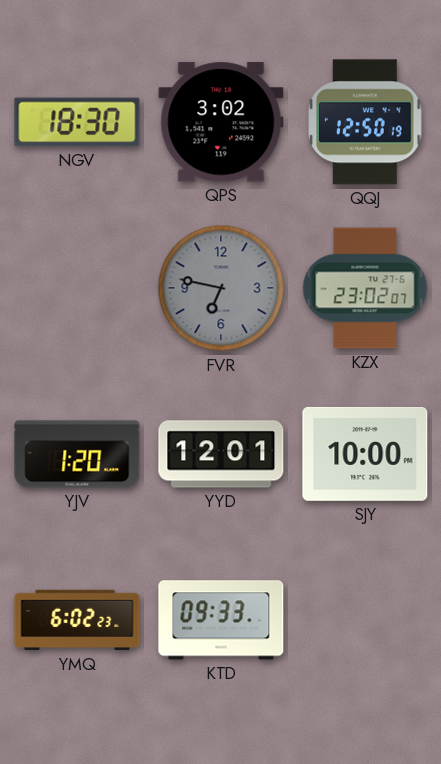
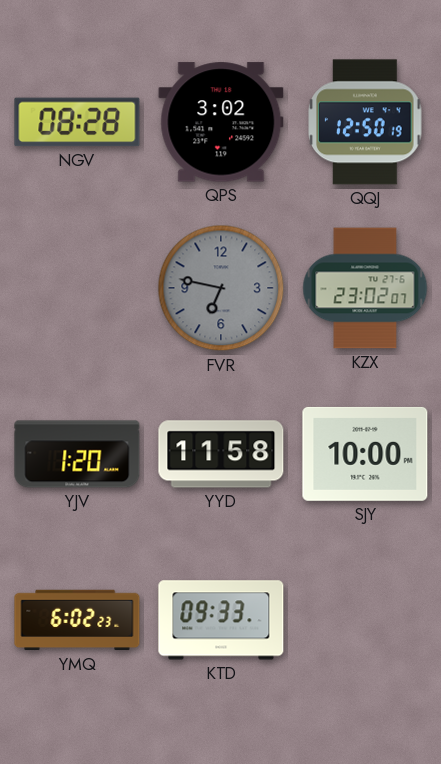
NGV: 18:30 -> 08:28 (77, 122)
YYD: 12:01 -> 11:58 (221, 454)
